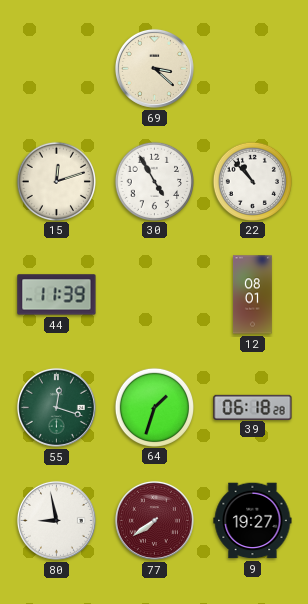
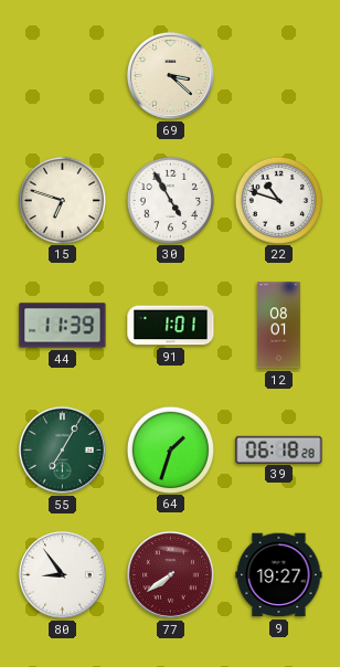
15: 12:12 -> 6:48 (62, 200)
22: 10:53 -> 10:48 (278, 200)
91: none -> 1:01 (171, 326)
55: 12:18 -> 7:05 (62, 449)
80: 8:58 -> 8:54 (62, 574)
